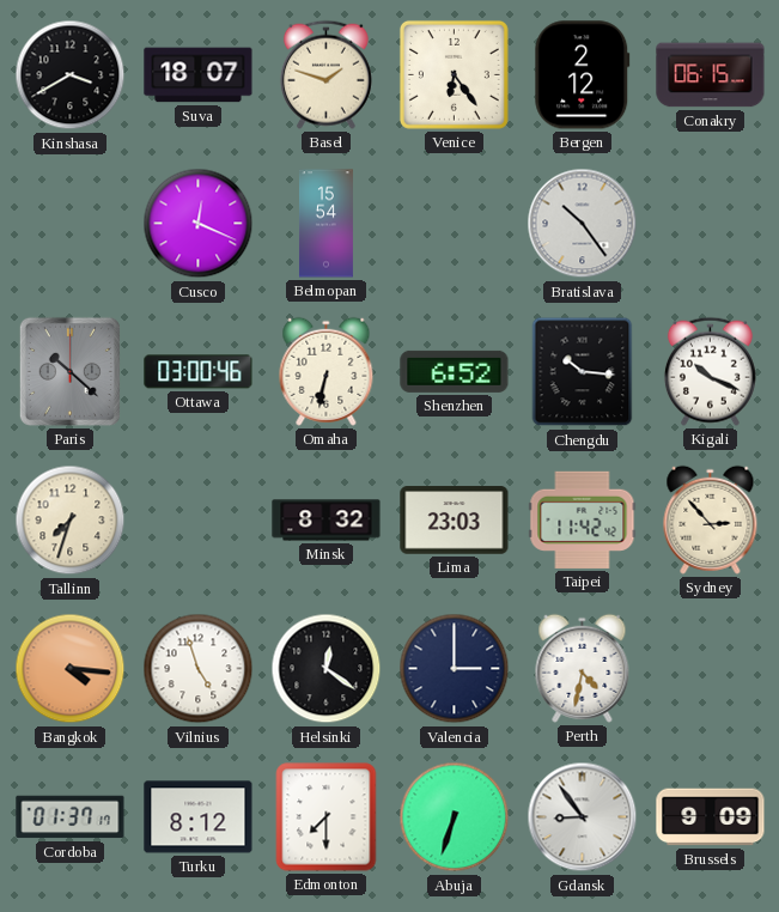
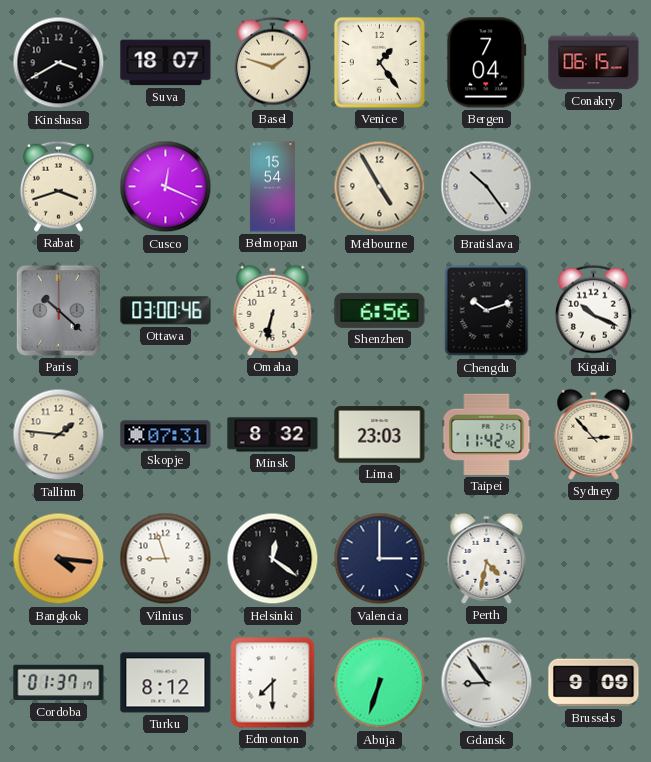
Venice: 6:24 -> 1:24 (379, 62)
Bergen: 2:12 -> 7:04 (487, 63)
Rabat: none -> 3:42 (58, 186)
Melbourne: none -> 4:55 (380, 187)
Shenzhen: 6:52 -> 6:56 (380, 310)
Chengdu: 10:16 -> 10:12 (487, 311)
Tallinn: 7:33 -> 1:46 (59, 435)
Skopje: none -> 07:31 (166, 435)
Vilnius: 4:57 -> 8:57 (166, 559)
